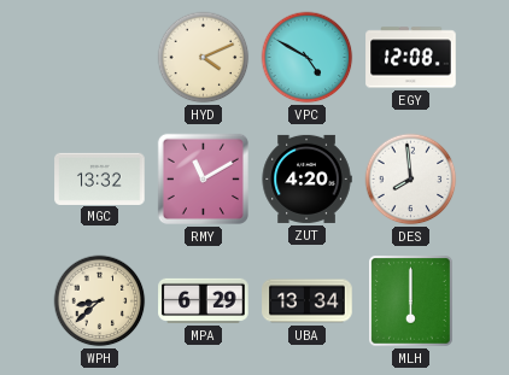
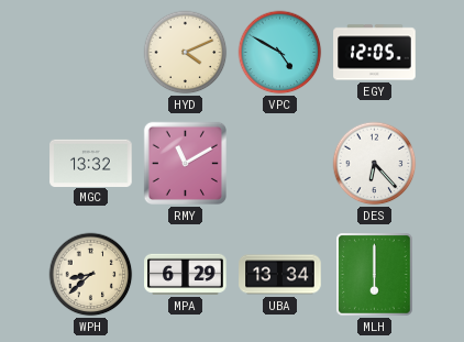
EGY: 12:08 -> 12:05 (375, 53)
ZUT: 4:20 -> none (306, 178)
DES: 7:59 -> 6:23 (375, 164)
